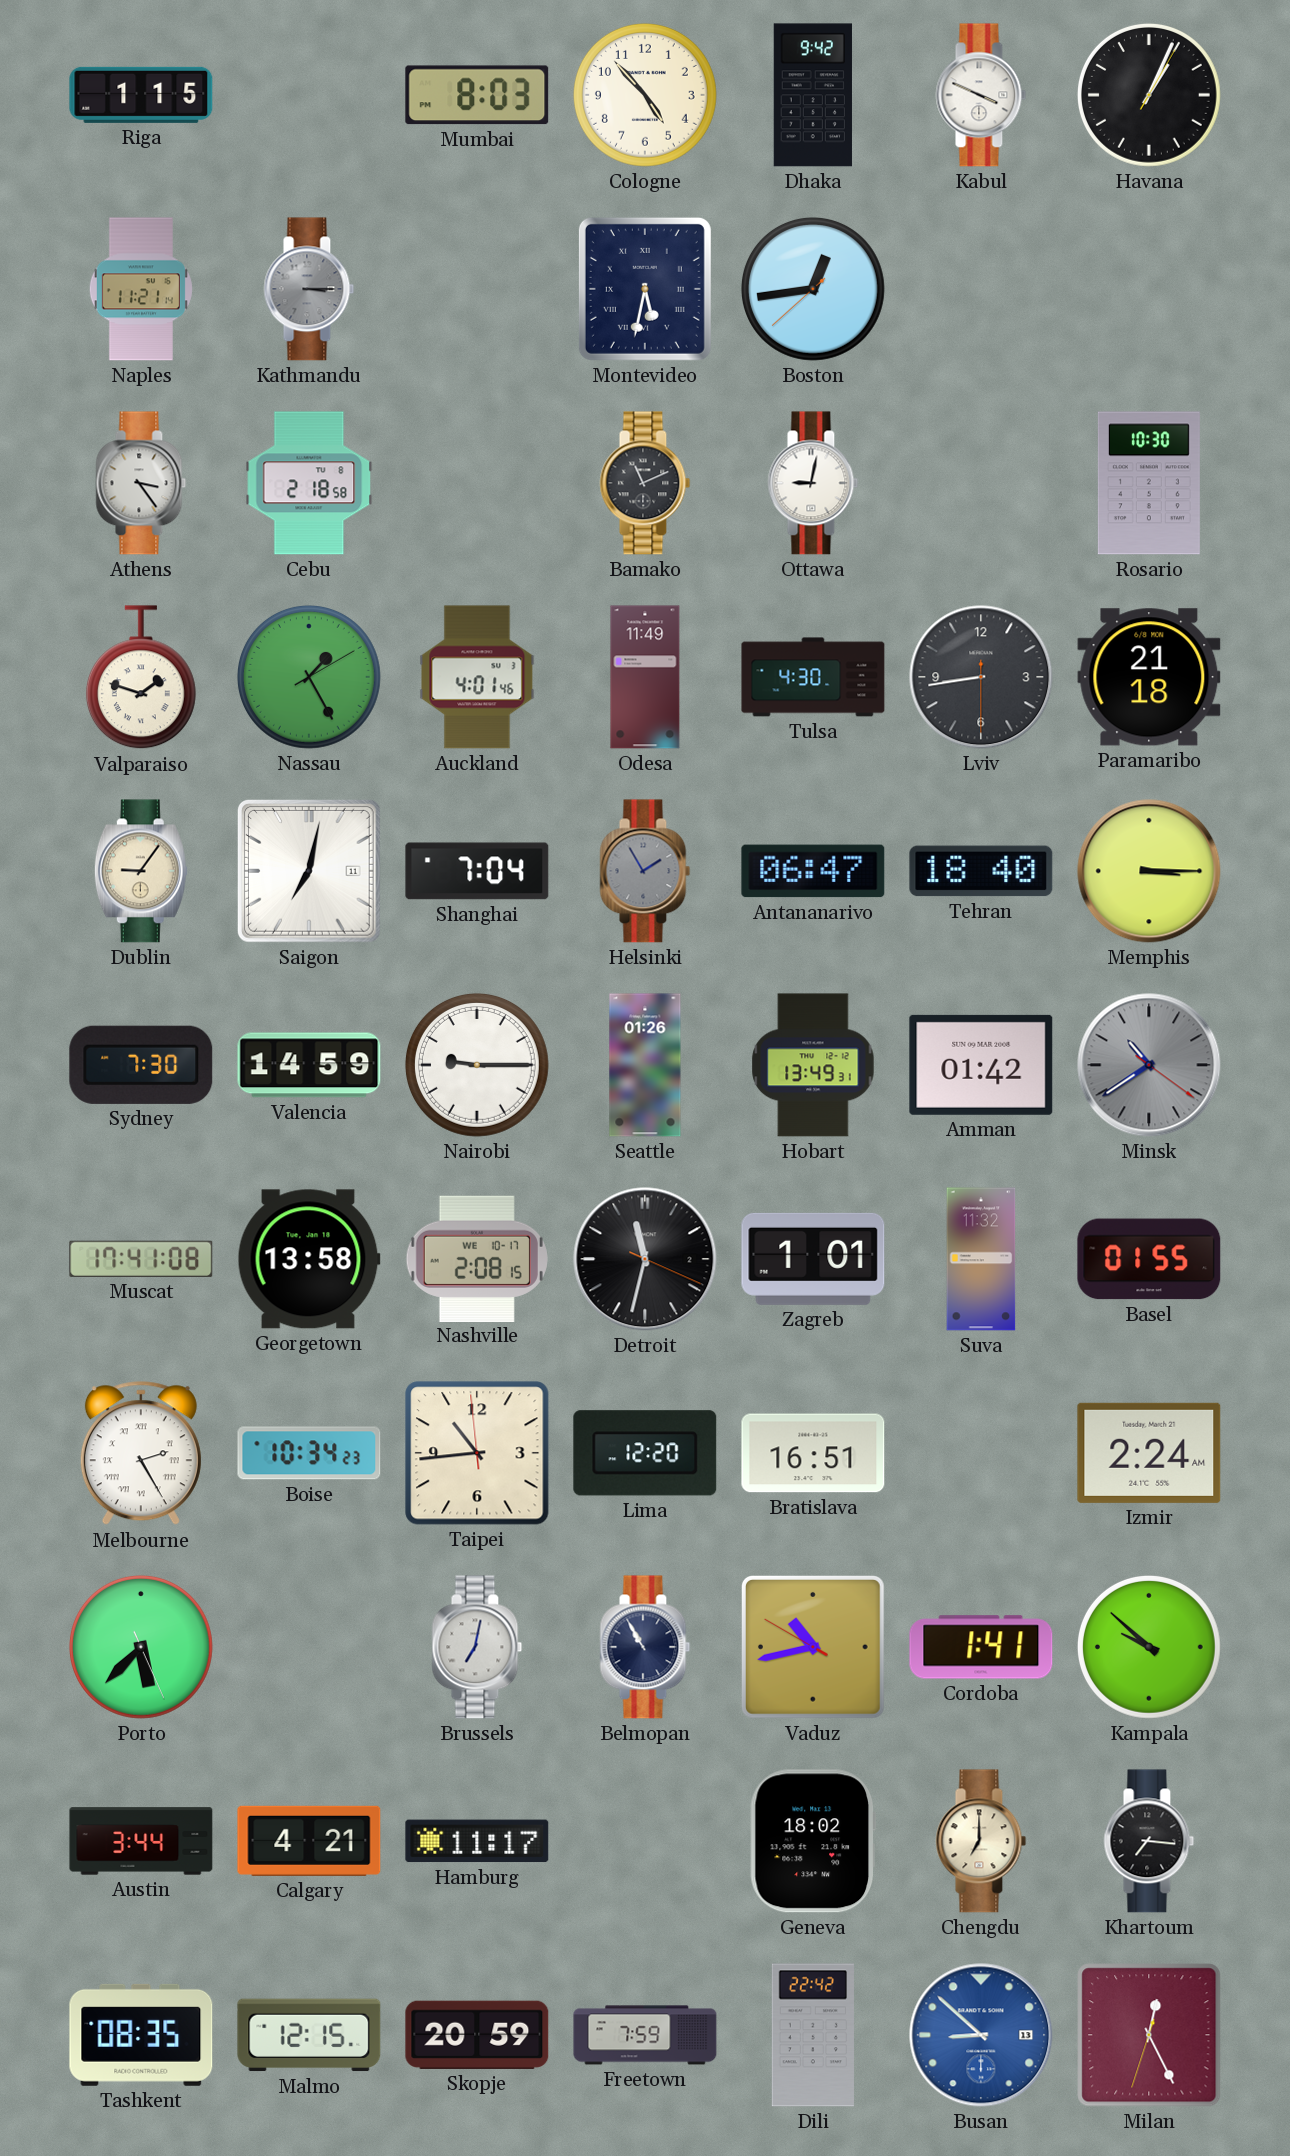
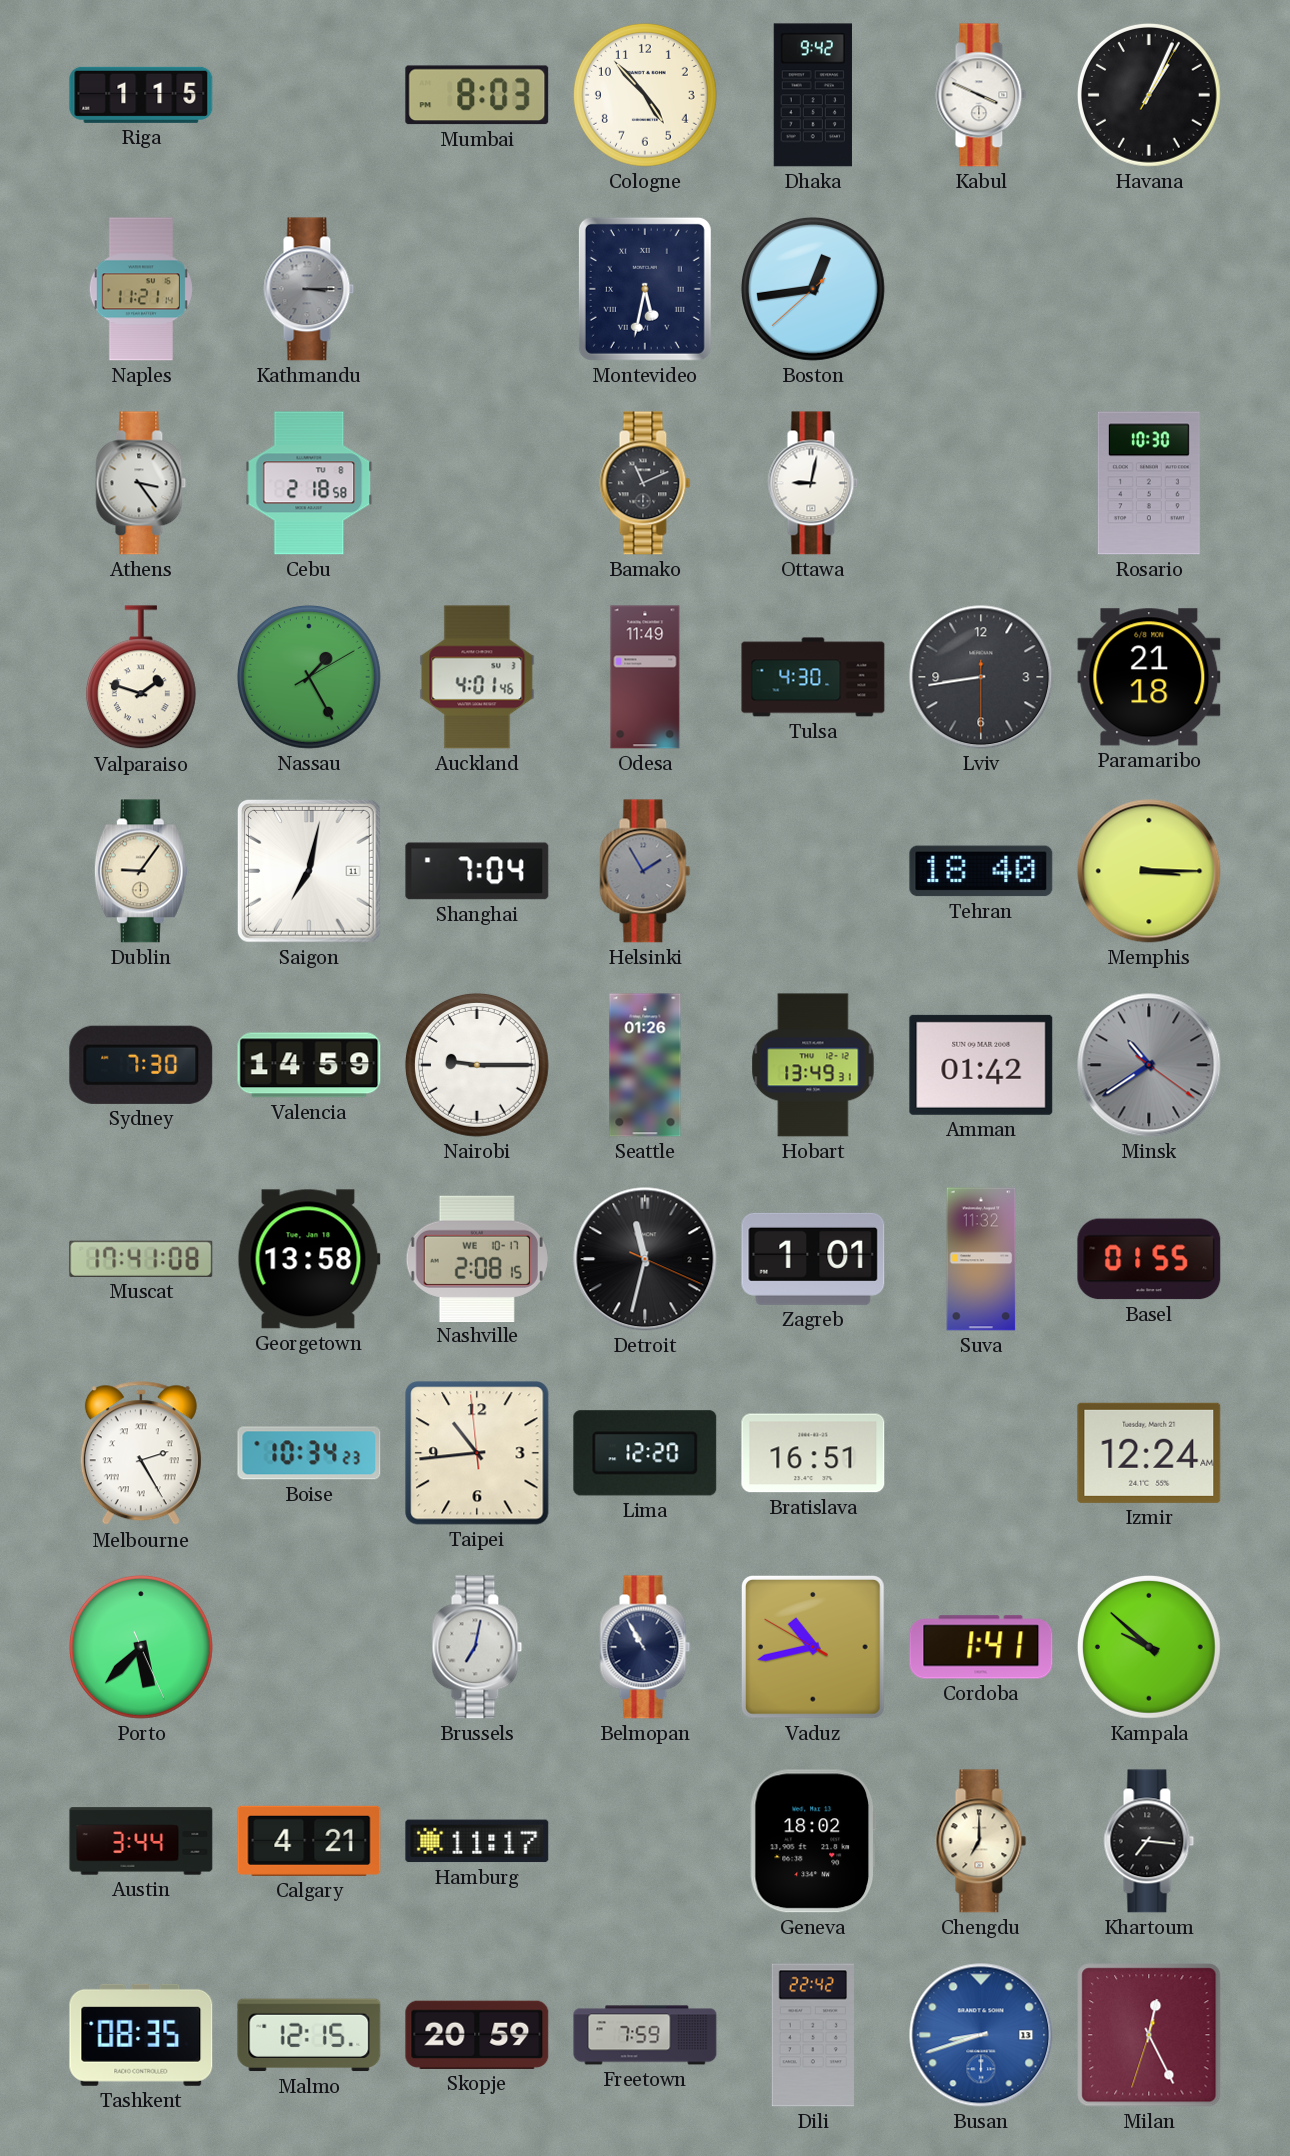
Antananarivo: 06:47 -> none (813, 871)
Izmir: 2:24 -> 12:24 (1149, 1453)
Busan: 8:52 -> 8:42 (981, 2035)
